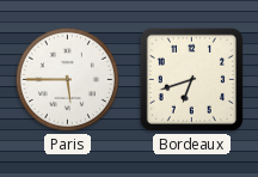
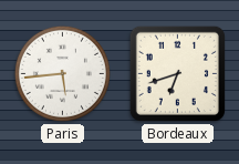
Paris: 5:45 -> 5:44 (62, 73)
